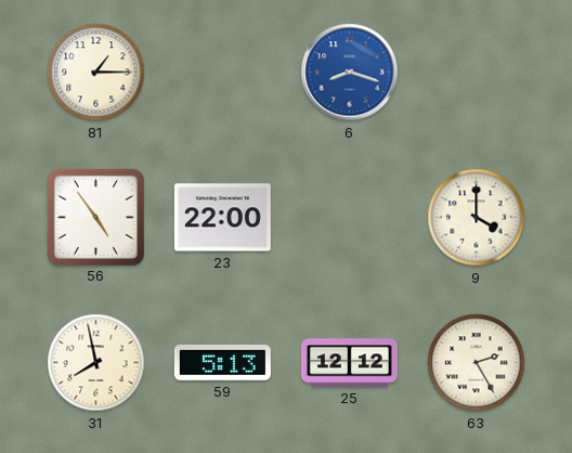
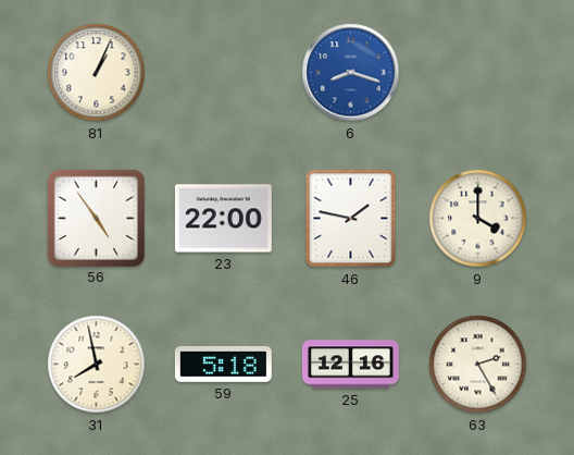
81: 1:15 -> 1:04 (97, 73)
46: none -> 1:47 (351, 219)
59: 5:13 -> 5:18 (223, 364)
25: 12:12 -> 12:16 (350, 365)
